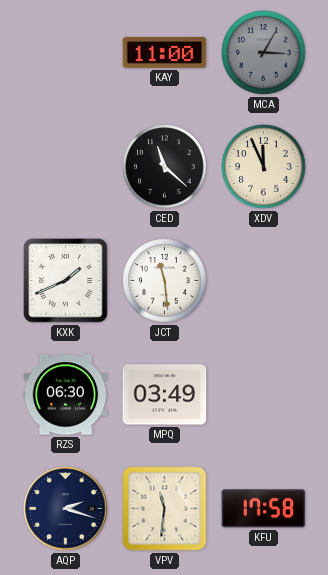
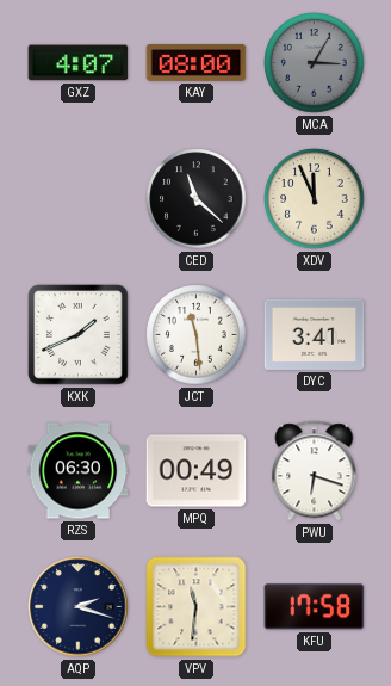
GXZ: none -> 4:07 (79, 63)
KAY: 11:00 -> 08:00 (197, 63)
DYC: none -> 3:41 (315, 334)
MPQ: 03:49 -> 00:49 (197, 471)
PWU: none -> 6:18 (315, 471)
